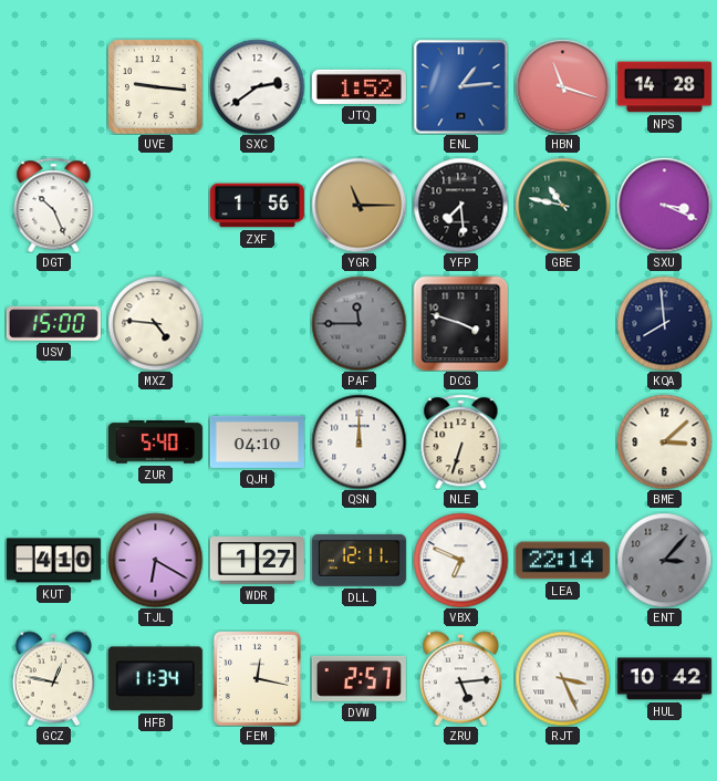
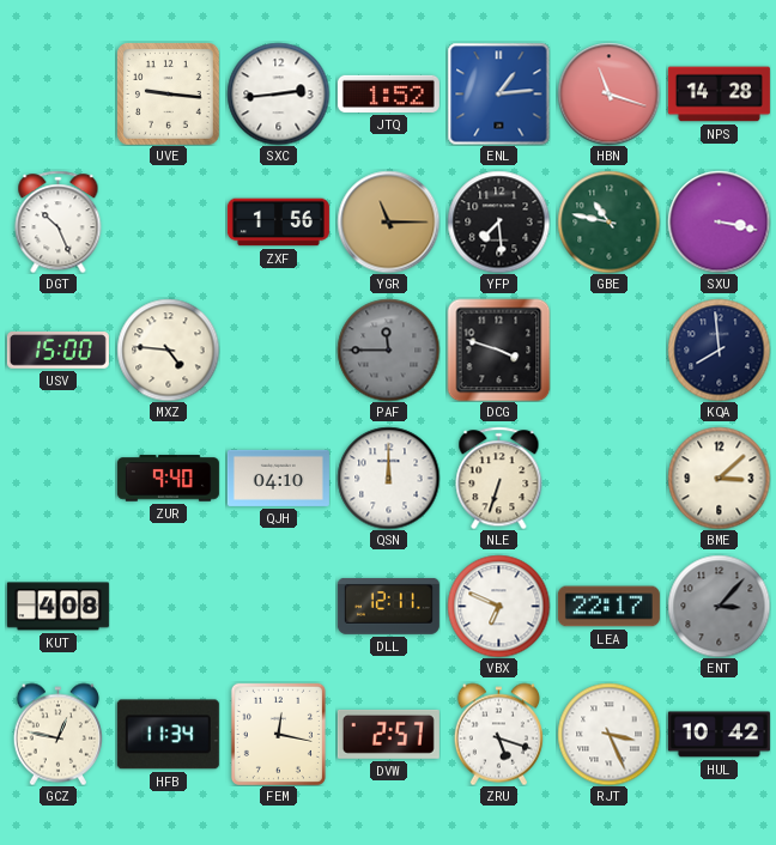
SXC: 2:39 -> 2:44 (278, 93)
SXU: 3:19 -> 3:17 (719, 221)
ZUR: 5:40 -> 9:40 (168, 479)
KUT: 4:10 -> 4:08 (57, 607)
TJL: 6:20 -> none (155, 560)
WDR: 1:27 -> none (257, 561)
LEA: 22:14 -> 22:17 (608, 607)
ZRU: 5:14 -> 5:18 (498, 734)
